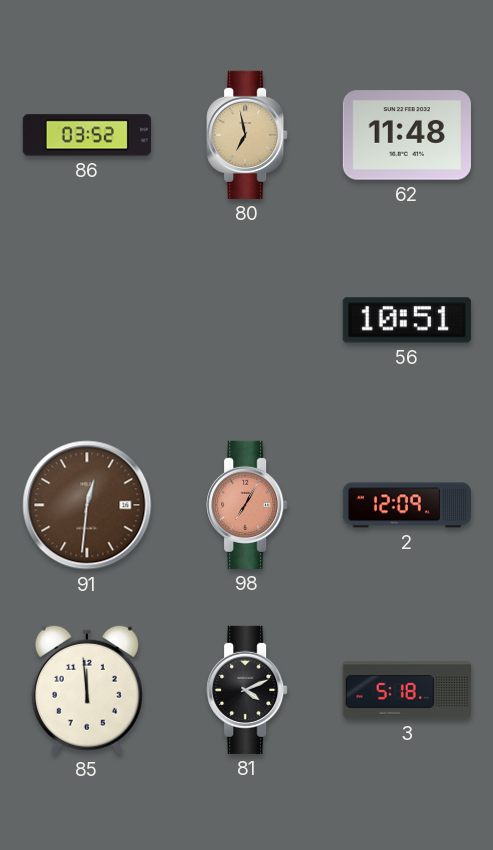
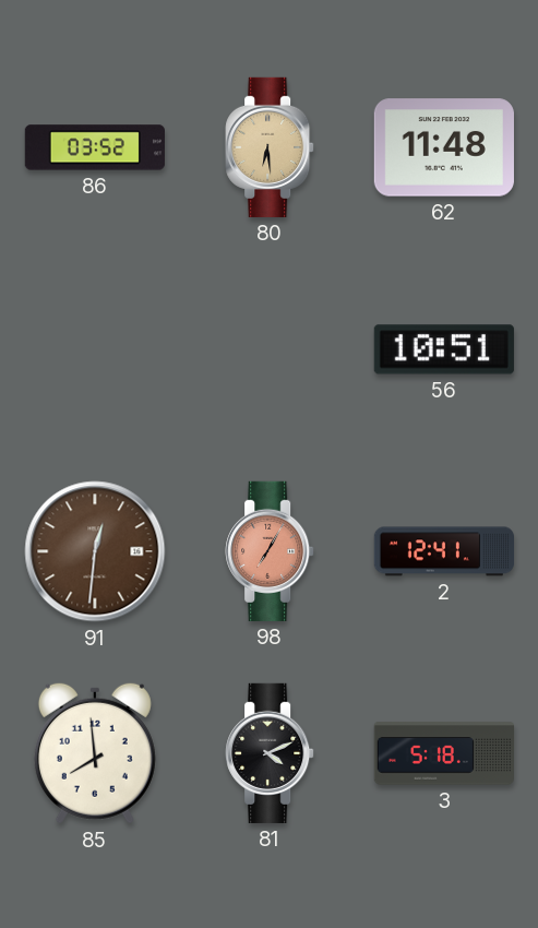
80: 6:58 -> 6:29 (270, 147)
2: 12:09 -> 12:41 (443, 551)
85: 11:59 -> 7:59 (95, 753)
